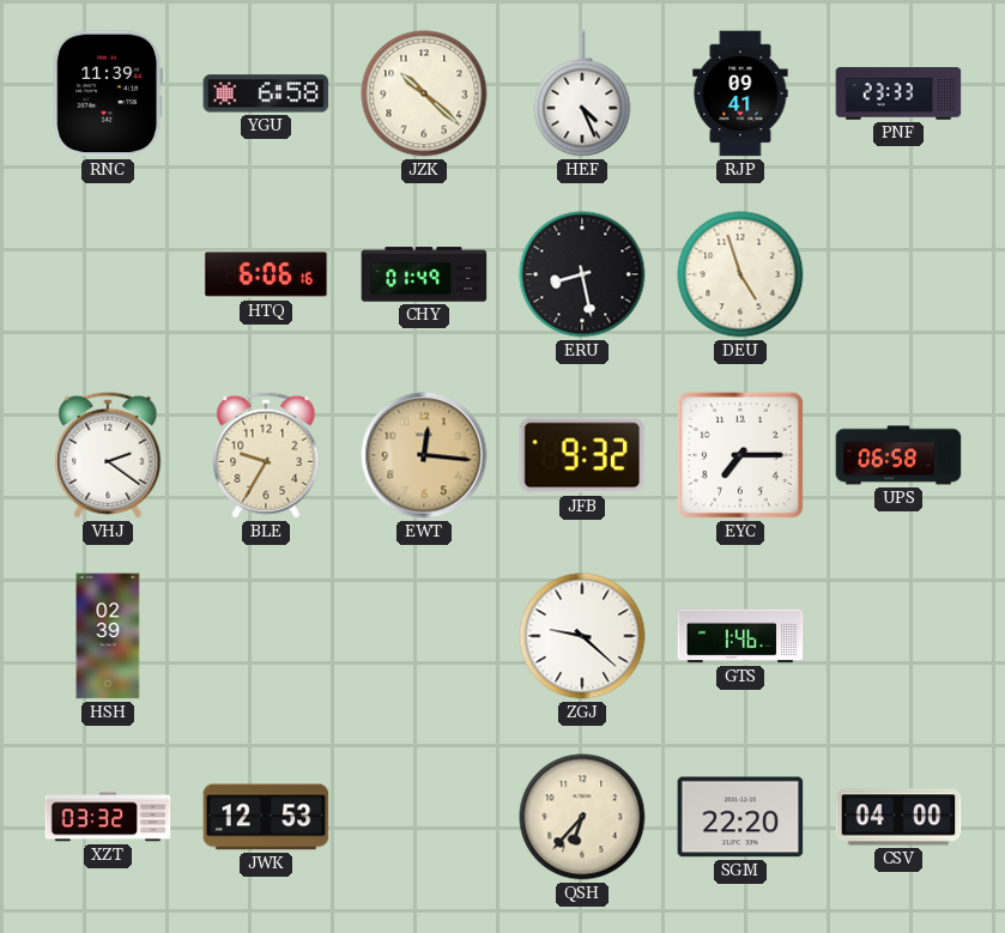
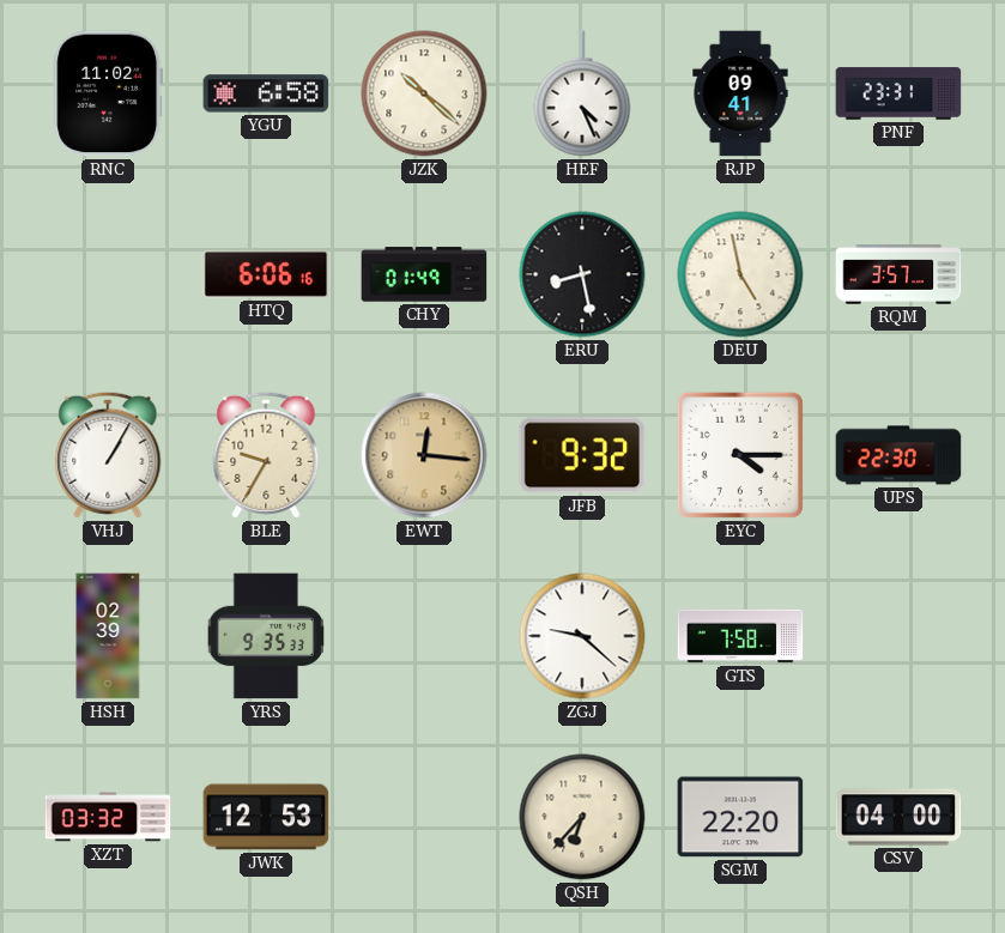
RNC: 11:39 -> 11:02 (108, 93)
PNF: 23:33 -> 23:31 (898, 93)
DEU: 4:57 -> 4:58 (740, 274)
RQM: none -> 3:57 (898, 274)
VHJ: 2:21 -> 1:05 (108, 455)
EYC: 7:15 -> 4:15 (740, 455)
UPS: 06:58 -> 22:30 (898, 455)
YRS: none -> 9:35 (265, 636)
GTS: 1:46 -> 7:58 (740, 636)
